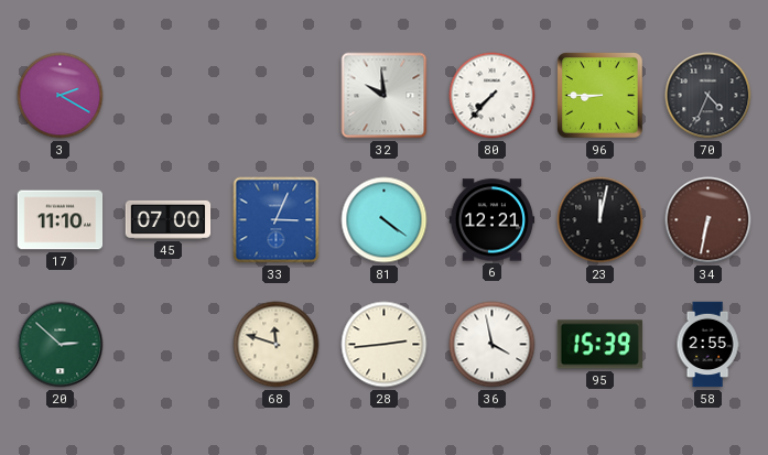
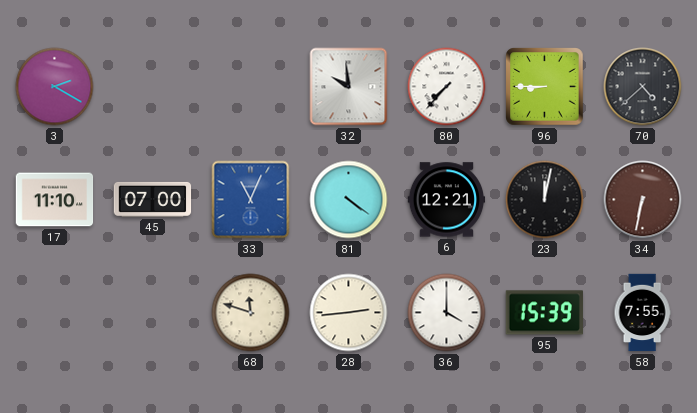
70: 4:34 -> 4:38 (643, 87)
33: 3:04 -> 11:04 (251, 200)
20: 2:52 -> none (61, 345)
36: 3:58 -> 4:00 (447, 313)
58: 2:55 -> 7:55 (642, 313)
